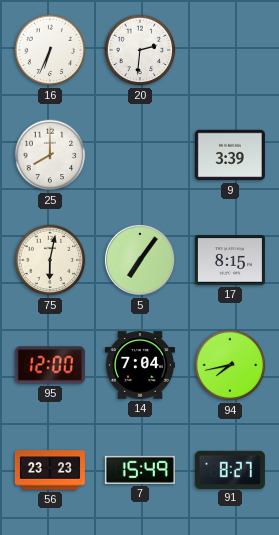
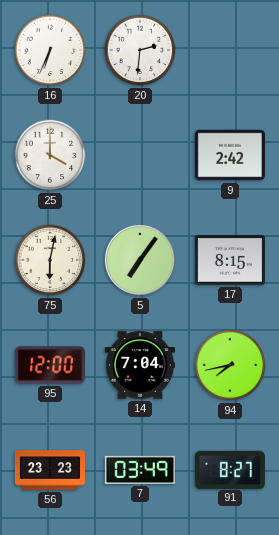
25: 8:00 -> 4:00 (50, 155)
9: 3:39 -> 2:42 (230, 155)
7: 15:49 -> 03:49 (140, 470)
